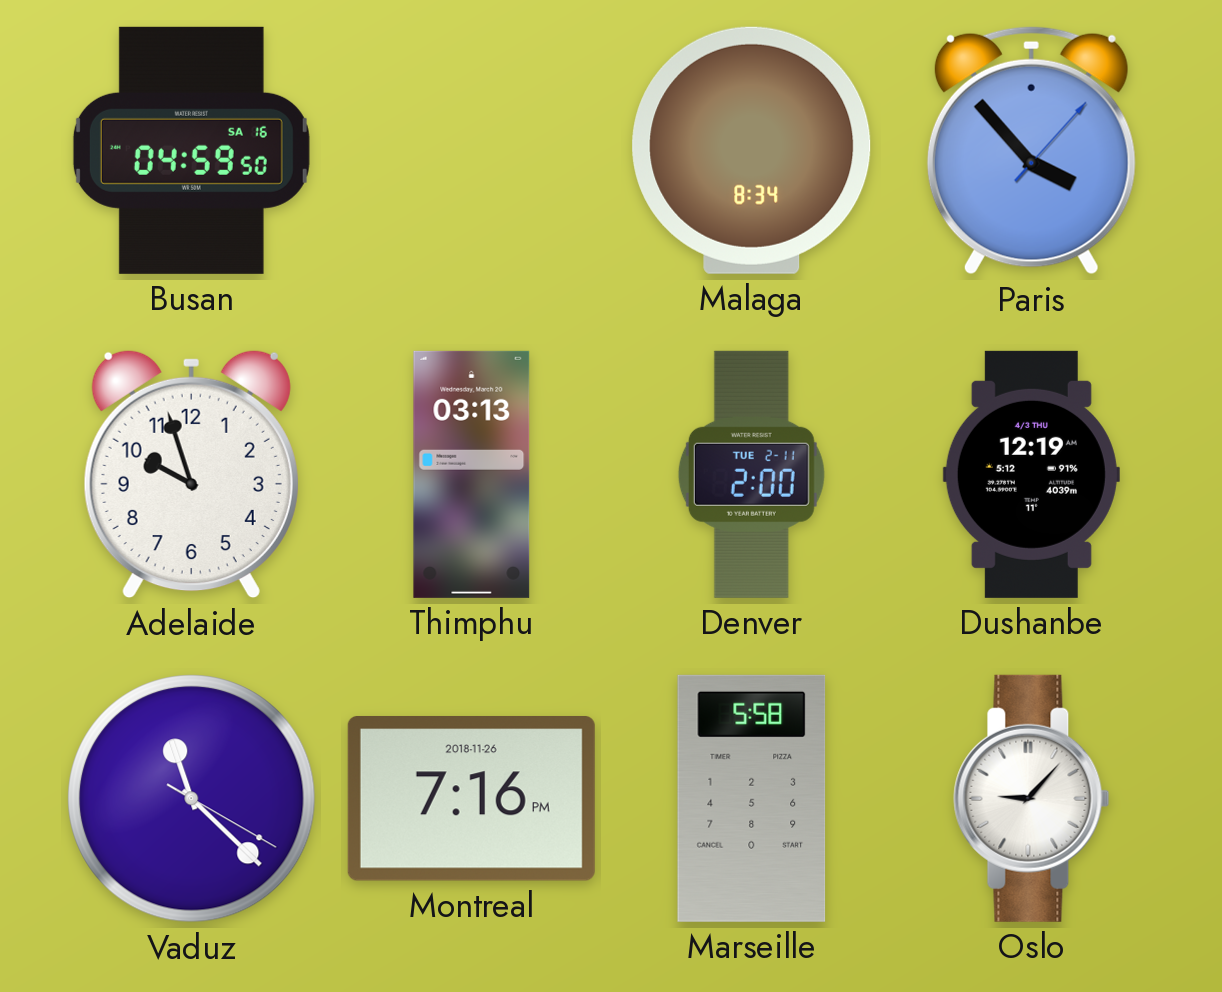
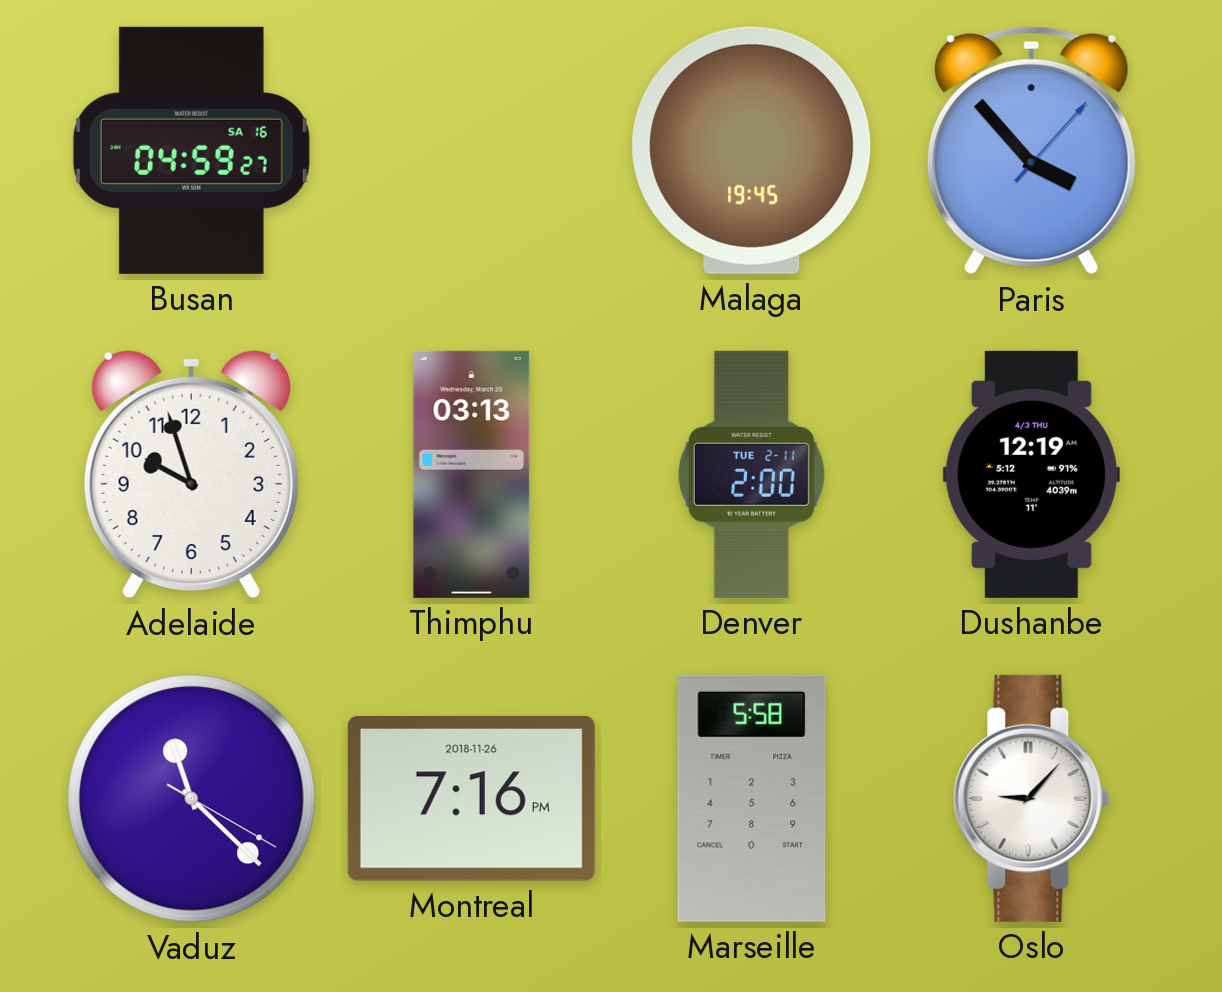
Busan: 04:59:50 -> 04:59:27 (191, 150)
Malaga: 8:34 -> 19:45 (752, 150)
